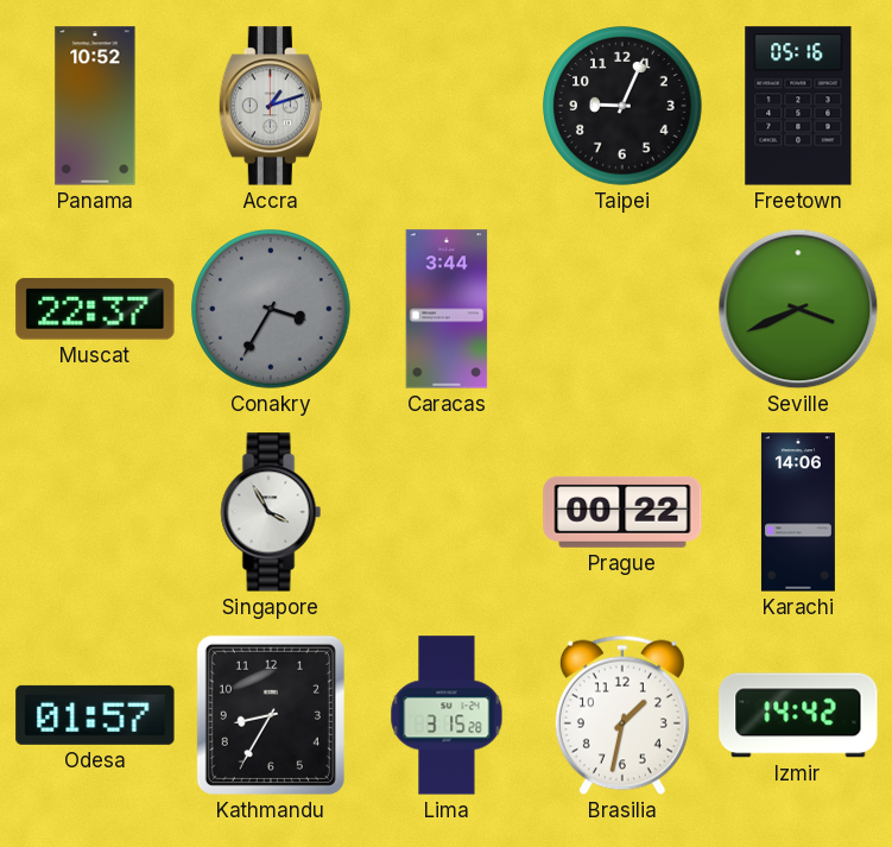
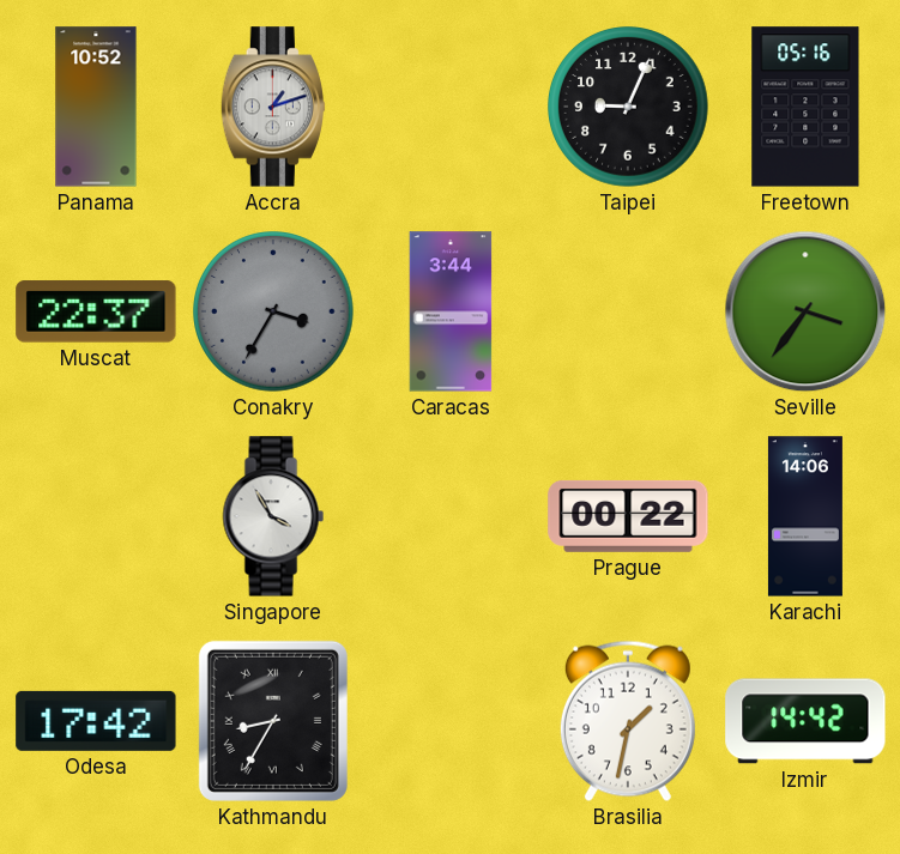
Seville: 3:41 -> 3:36 (805, 311)
Odesa: 01:57 -> 17:42 (96, 721)
Kathmandu numerals: Arabic -> Roman (273, 721)
Lima: 3:15 -> none (447, 715)
